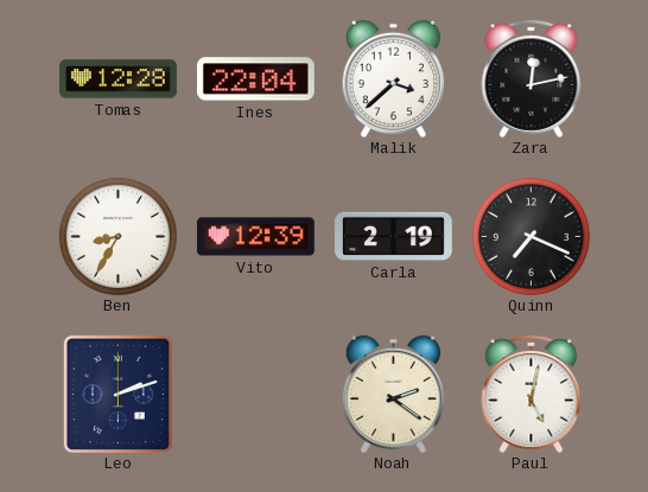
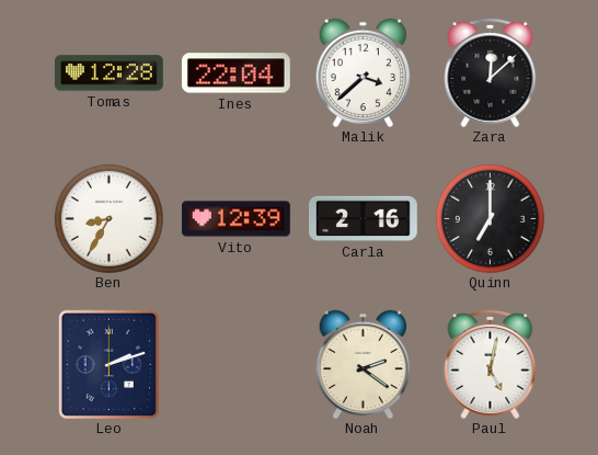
Zara: 12:13 -> 12:08 (491, 72)
Carla: 2:19 -> 2:16 (364, 218)
Quinn: 7:19 -> 7:00 (490, 218)
